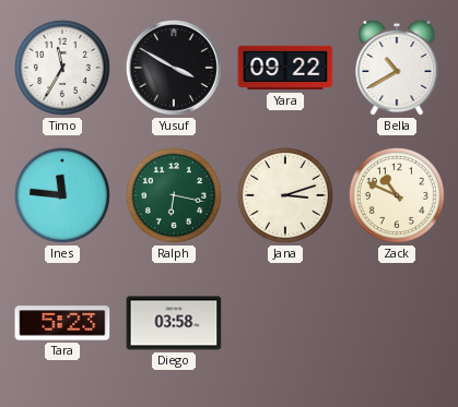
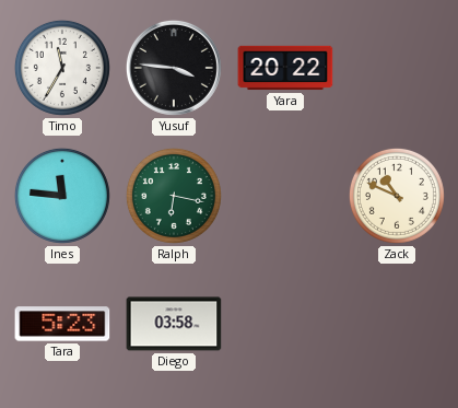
Yusuf: 3:50 -> 3:46 (174, 68)
Yara: 09:22 -> 20:22 (285, 68)
Bella: 10:40 -> none (397, 68)
Jana: 3:12 -> none (285, 195)
